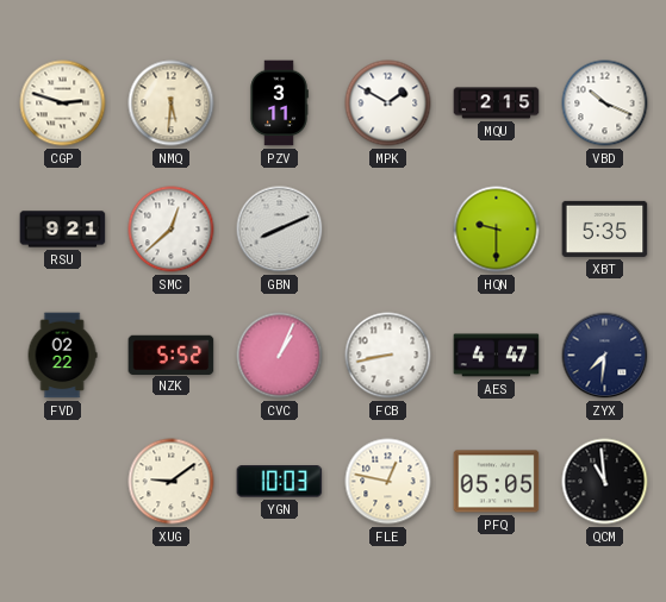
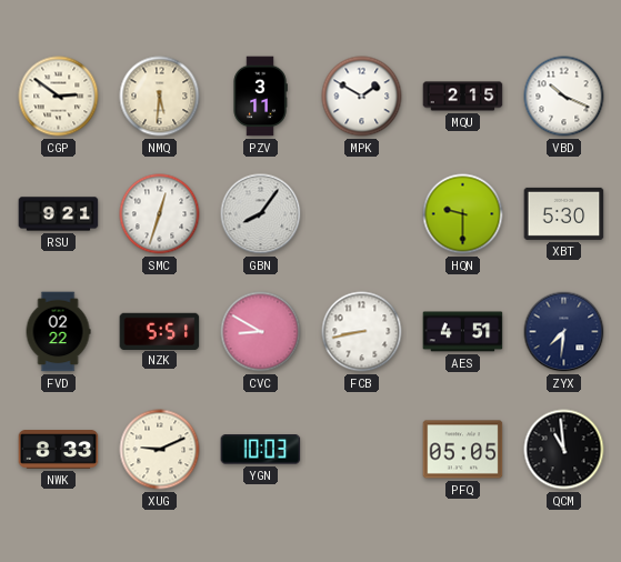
CGP: 2:48 -> 2:51 (59, 97)
SMC: 12:38 -> 12:33 (160, 214)
GBN: 8:11 -> 8:06 (261, 214)
XBT: 5:35 -> 5:30 (564, 213)
NZK: 5:52 -> 5:51 (160, 331)
CVC: 1:04 -> 8:50 (261, 332)
AES: 4:47 -> 4:51 (463, 332)
NWK: none -> 8:33 (59, 450)
XUG: 9:09 -> 9:11 (160, 450)
FLE: 12:47 -> none (388, 482)
